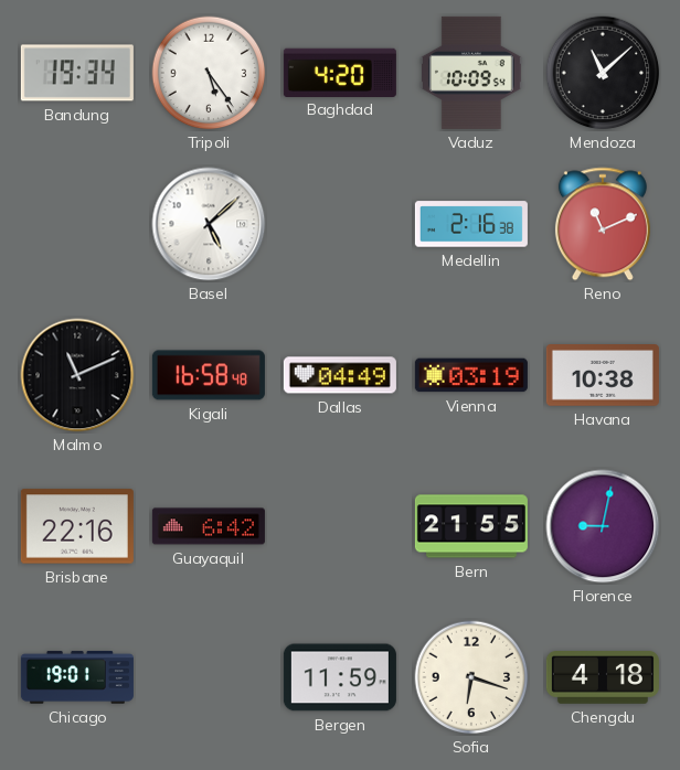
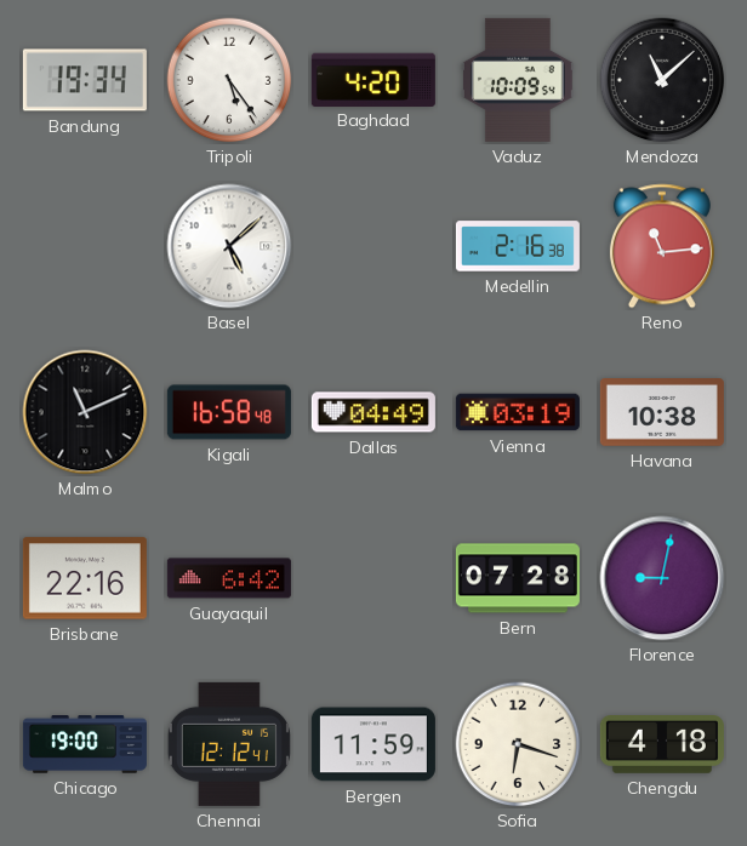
Reno: 11:11 -> 11:14 (662, 246)
Bern: 21:55 -> 07:28 (518, 578)
Chicago: 19:01 -> 19:00 (85, 744)
Chennai: none -> 12:12 (229, 744)
